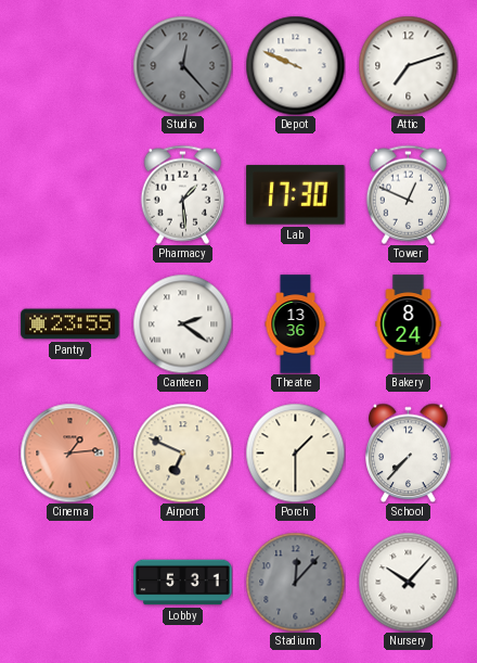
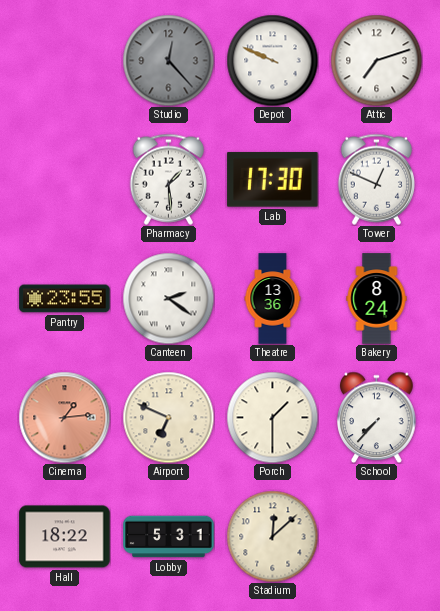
Hall: none -> 18:22 (65, 537)
Stadium: 12:07 -> 12:08 (272, 536)
Stadium dial: grey -> cream (272, 536)
Nursery: 10:07 -> none (408, 582)
